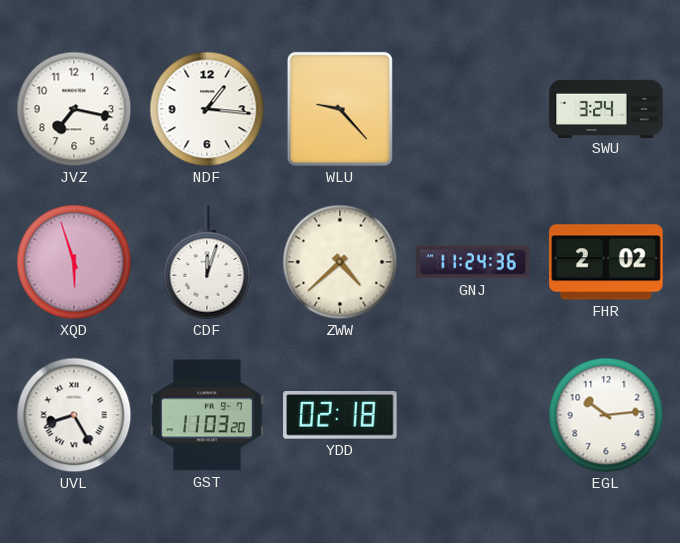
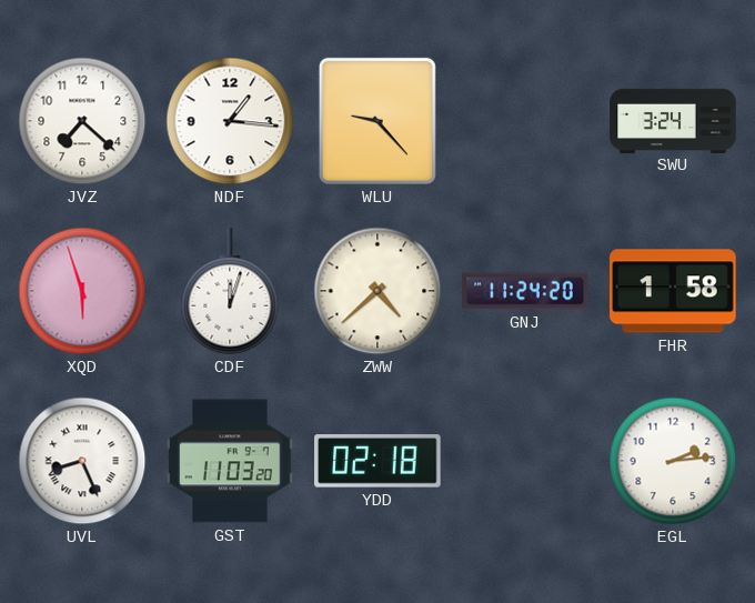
JVZ: 7:17 -> 7:22 (82, 121)
GNJ: 11:24:36 -> 11:24:20 (525, 291)
FHR: 2:02 -> 1:58 (673, 291)
UVL: 8:25 -> 8:26 (82, 461)
EGL: 10:14 -> 2:14 (673, 461)
